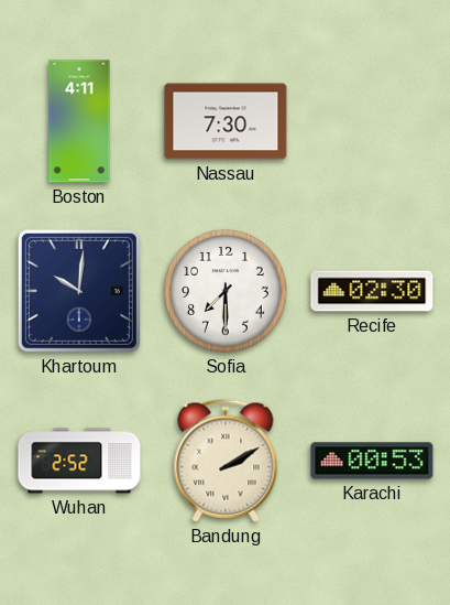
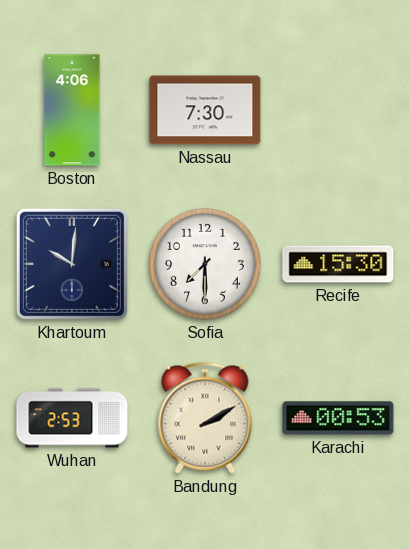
Boston: 4:11 -> 4:06 (72, 110)
Recife: 02:30 -> 15:30 (338, 264)
Wuhan: 2:52 -> 2:53 (72, 418)
